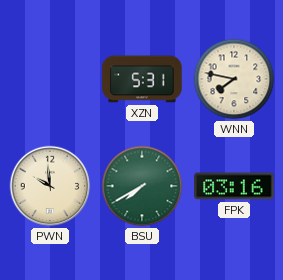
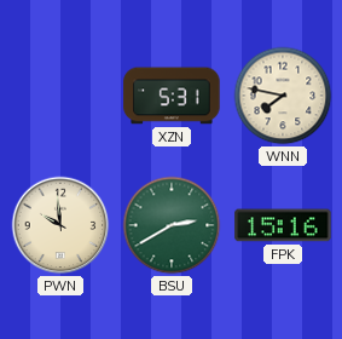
BSU: 7:40 -> 2:40 (172, 225)
FPK: 03:16 -> 15:16 (283, 225)
